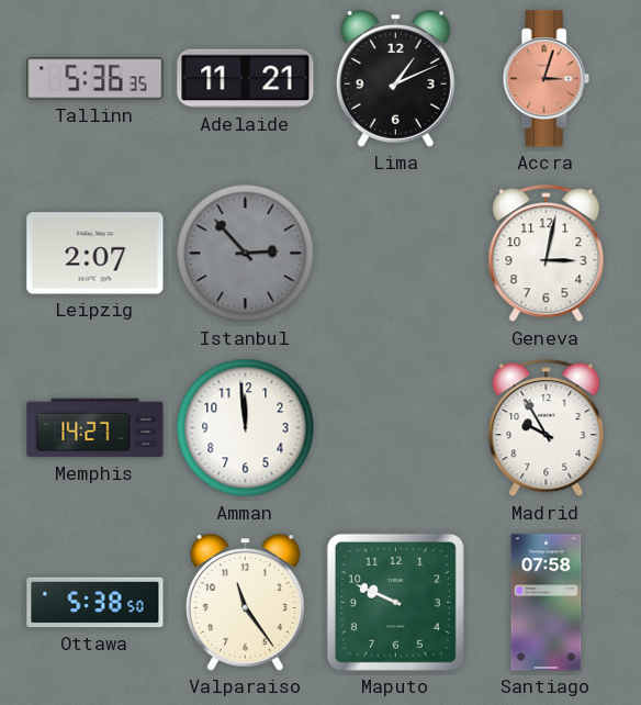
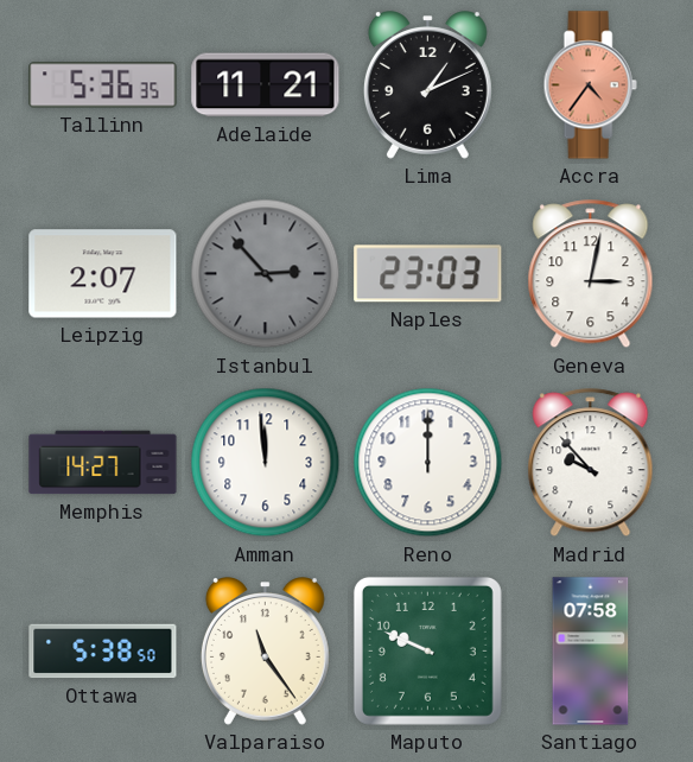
Accra: 3:03 -> 4:36 (590, 85)
Naples: none -> 23:03 (428, 274)
Reno: none -> 12:00 (428, 463)
Madrid: 9:55 -> 9:53 (591, 463)
